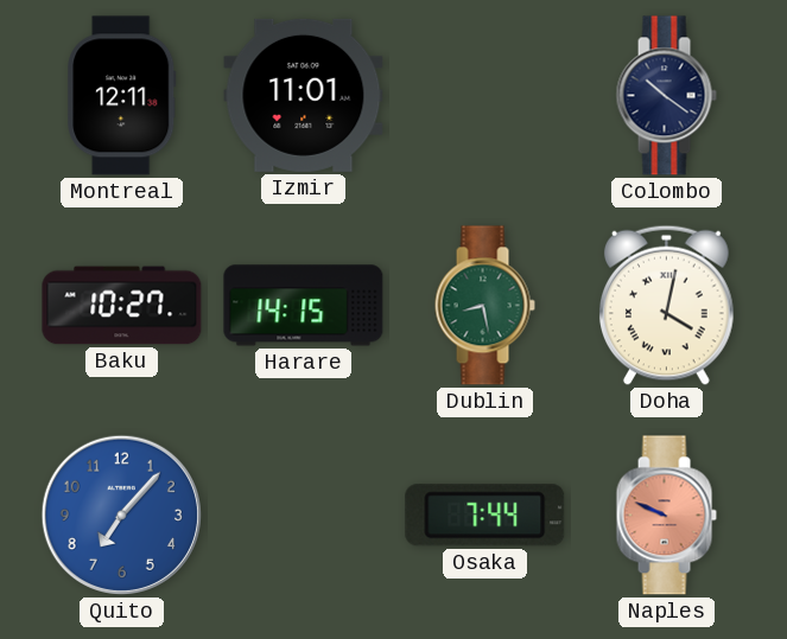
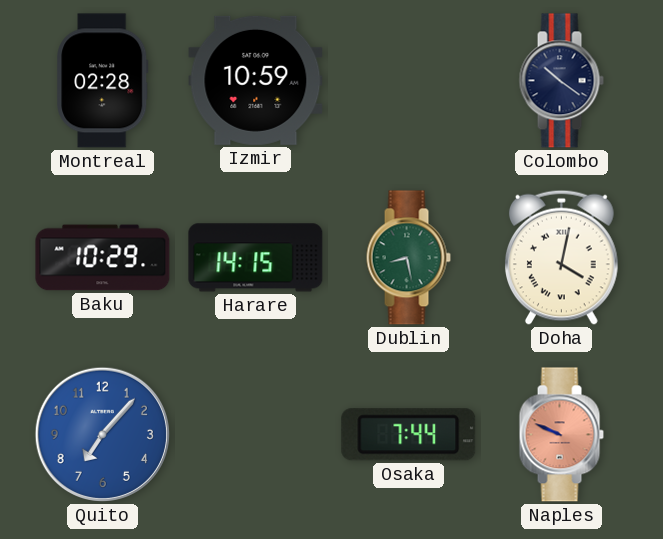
Montreal: 12:11 -> 02:28 (103, 81)
Izmir: 11:01 -> 10:59 (256, 80)
Baku: 10:27 -> 10:29 (103, 258)
